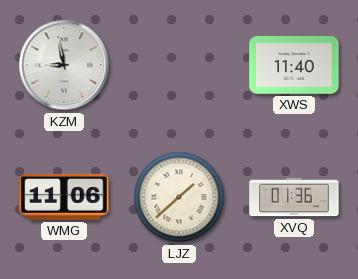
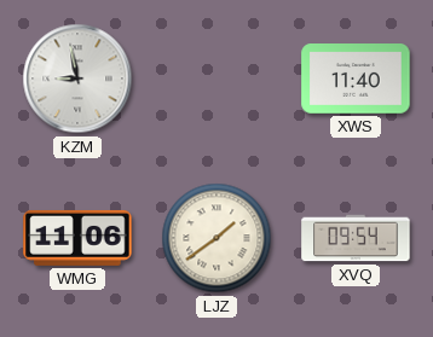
LJZ: 1:38 -> 1:39 (217, 238)
XVQ: 01:36 -> 09:54 (356, 238)
